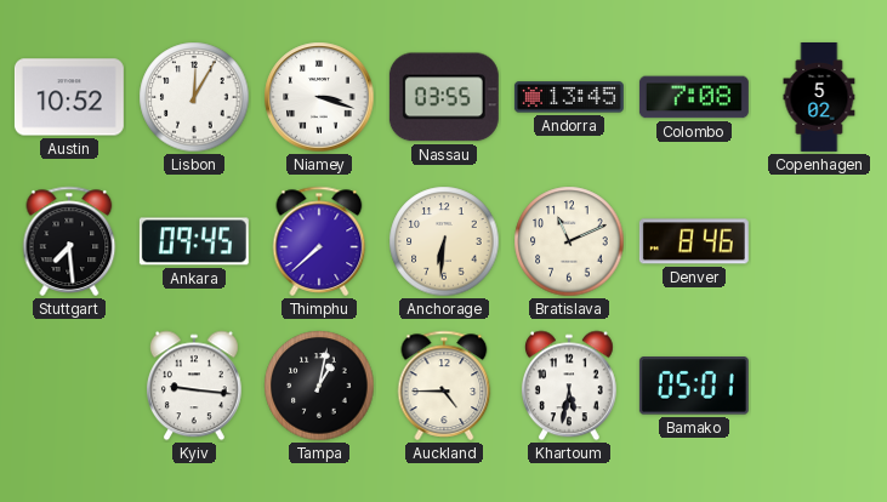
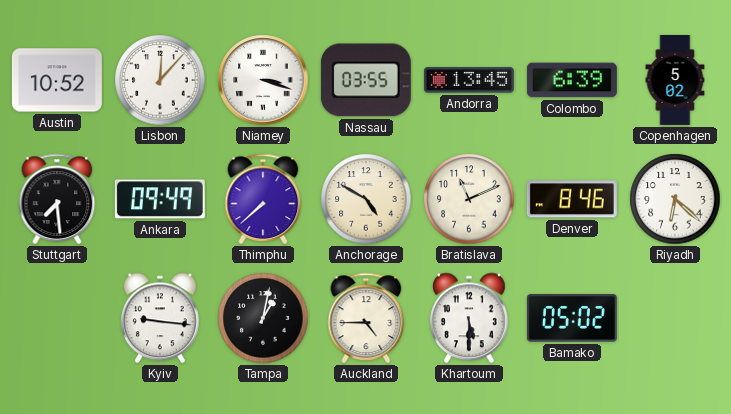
Lisbon: 12:05 -> 12:07 (160, 80)
Colombo: 7:08 -> 6:39 (572, 80)
Ankara: 09:45 -> 09:49 (160, 199)
Anchorage: 6:31 -> 4:50 (366, 199)
Riyadh: none -> 6:22 (675, 199)
Khartoum: 5:32 -> 5:30 (469, 318)
Bamako: 05:01 -> 05:02 (572, 318)
